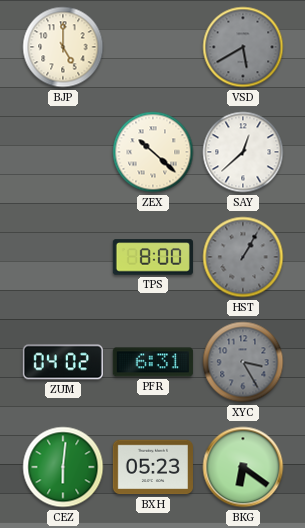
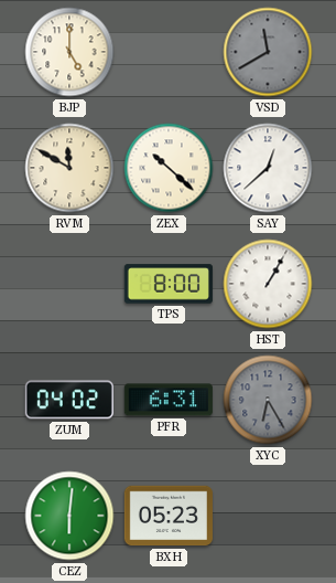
VSD: 5:40 -> 11:40 (268, 52)
RVM: none -> 11:50 (69, 168)
HST dial: grey -> white (268, 284)
XYC: 3:25 -> 6:25 (268, 400)
BKG: 6:21 -> none (243, 467)
